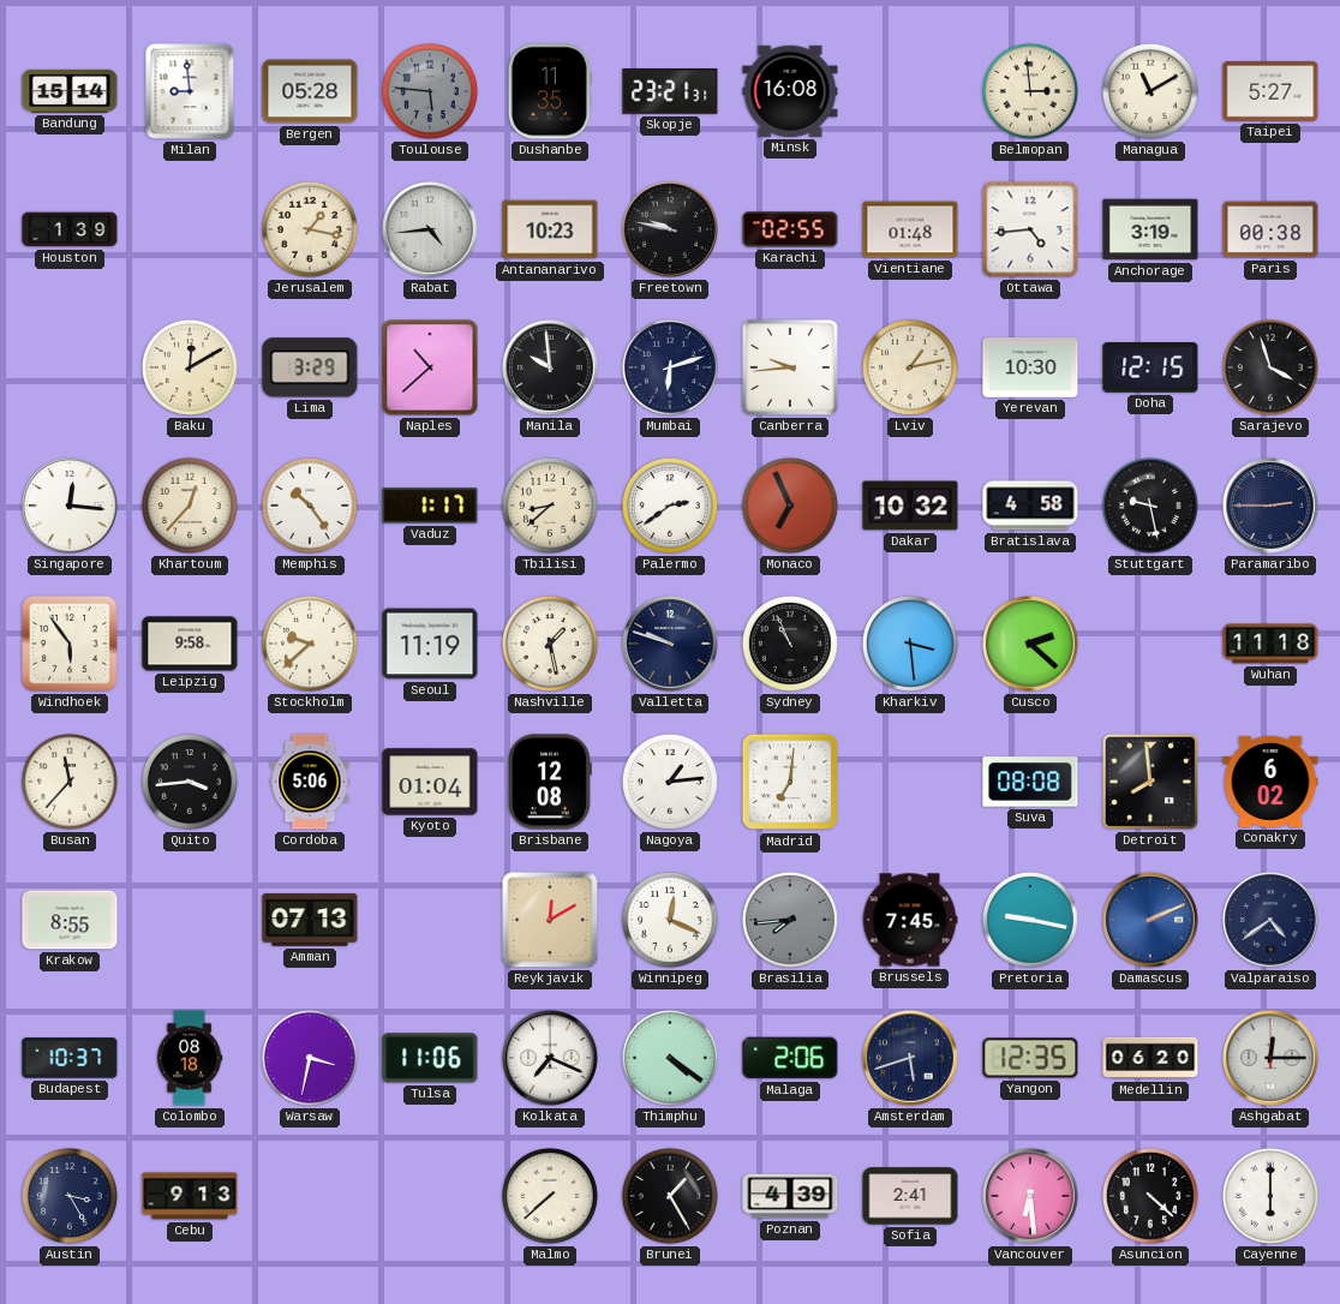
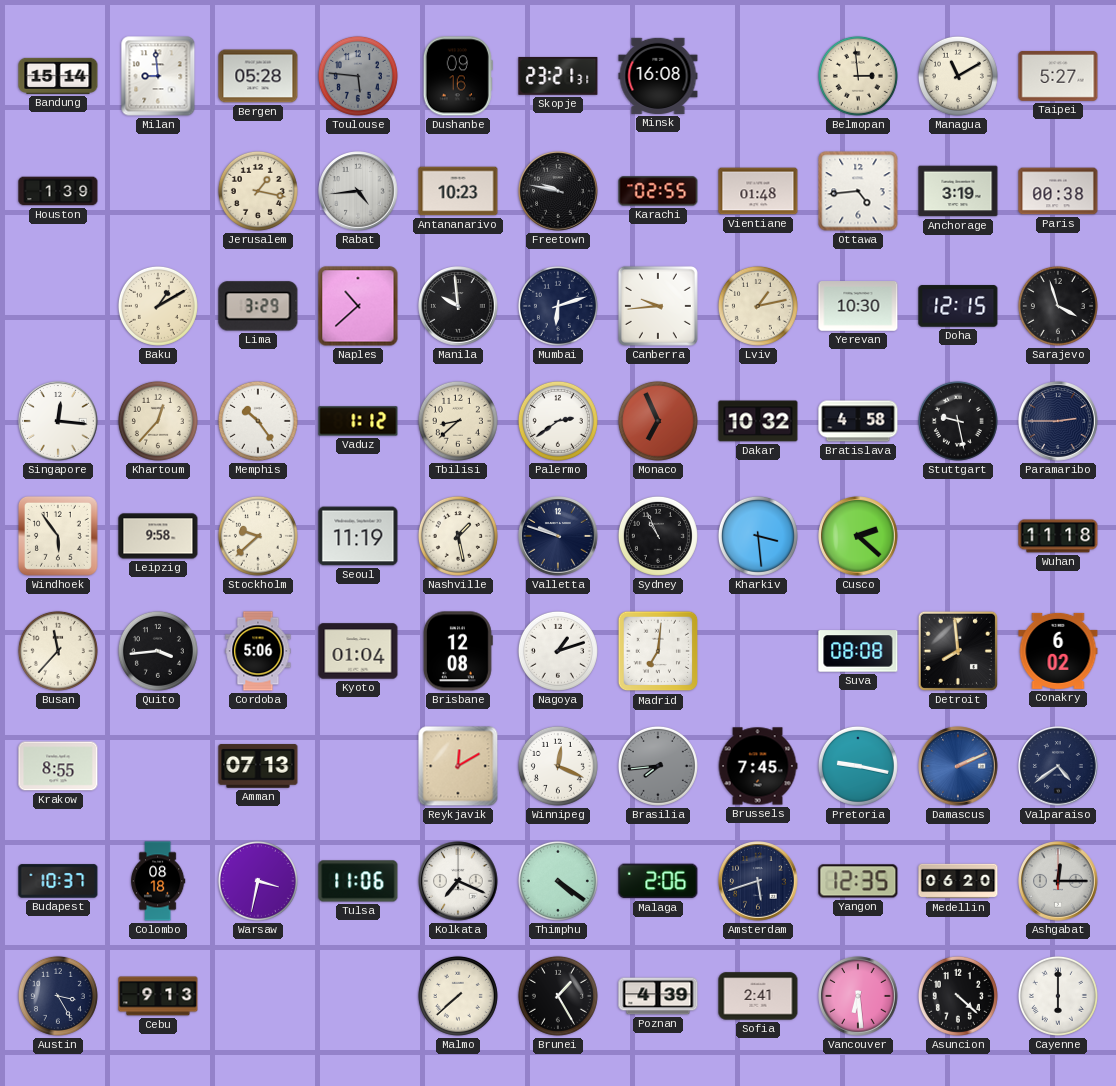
Dushanbe: 11:35 -> 09:16 (458, 76)
Baku: 12:10 -> 1:10 (158, 306)
Vaduz: 1:17 -> 1:12 (358, 421)
Nagoya: 1:14 -> 1:12 (558, 651)
